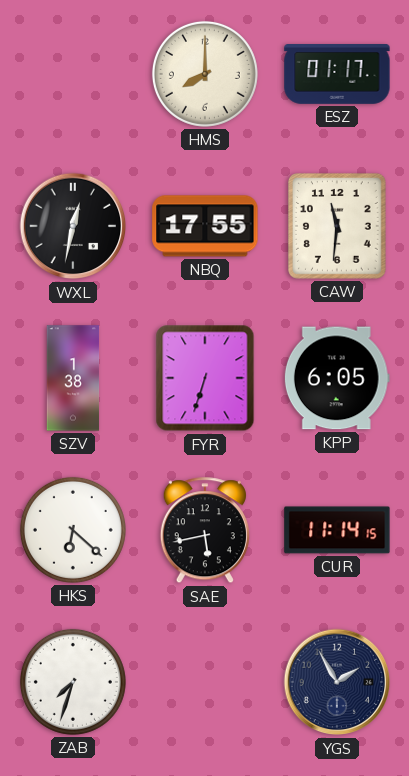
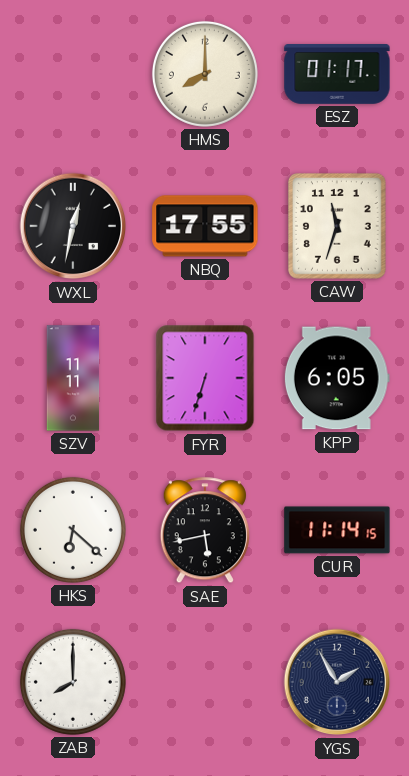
CAW: 11:31 -> 11:33 (337, 227)
SZV: 1:38 -> 11:11 (73, 378)
ZAB: 7:33 -> 8:00 (73, 682)
